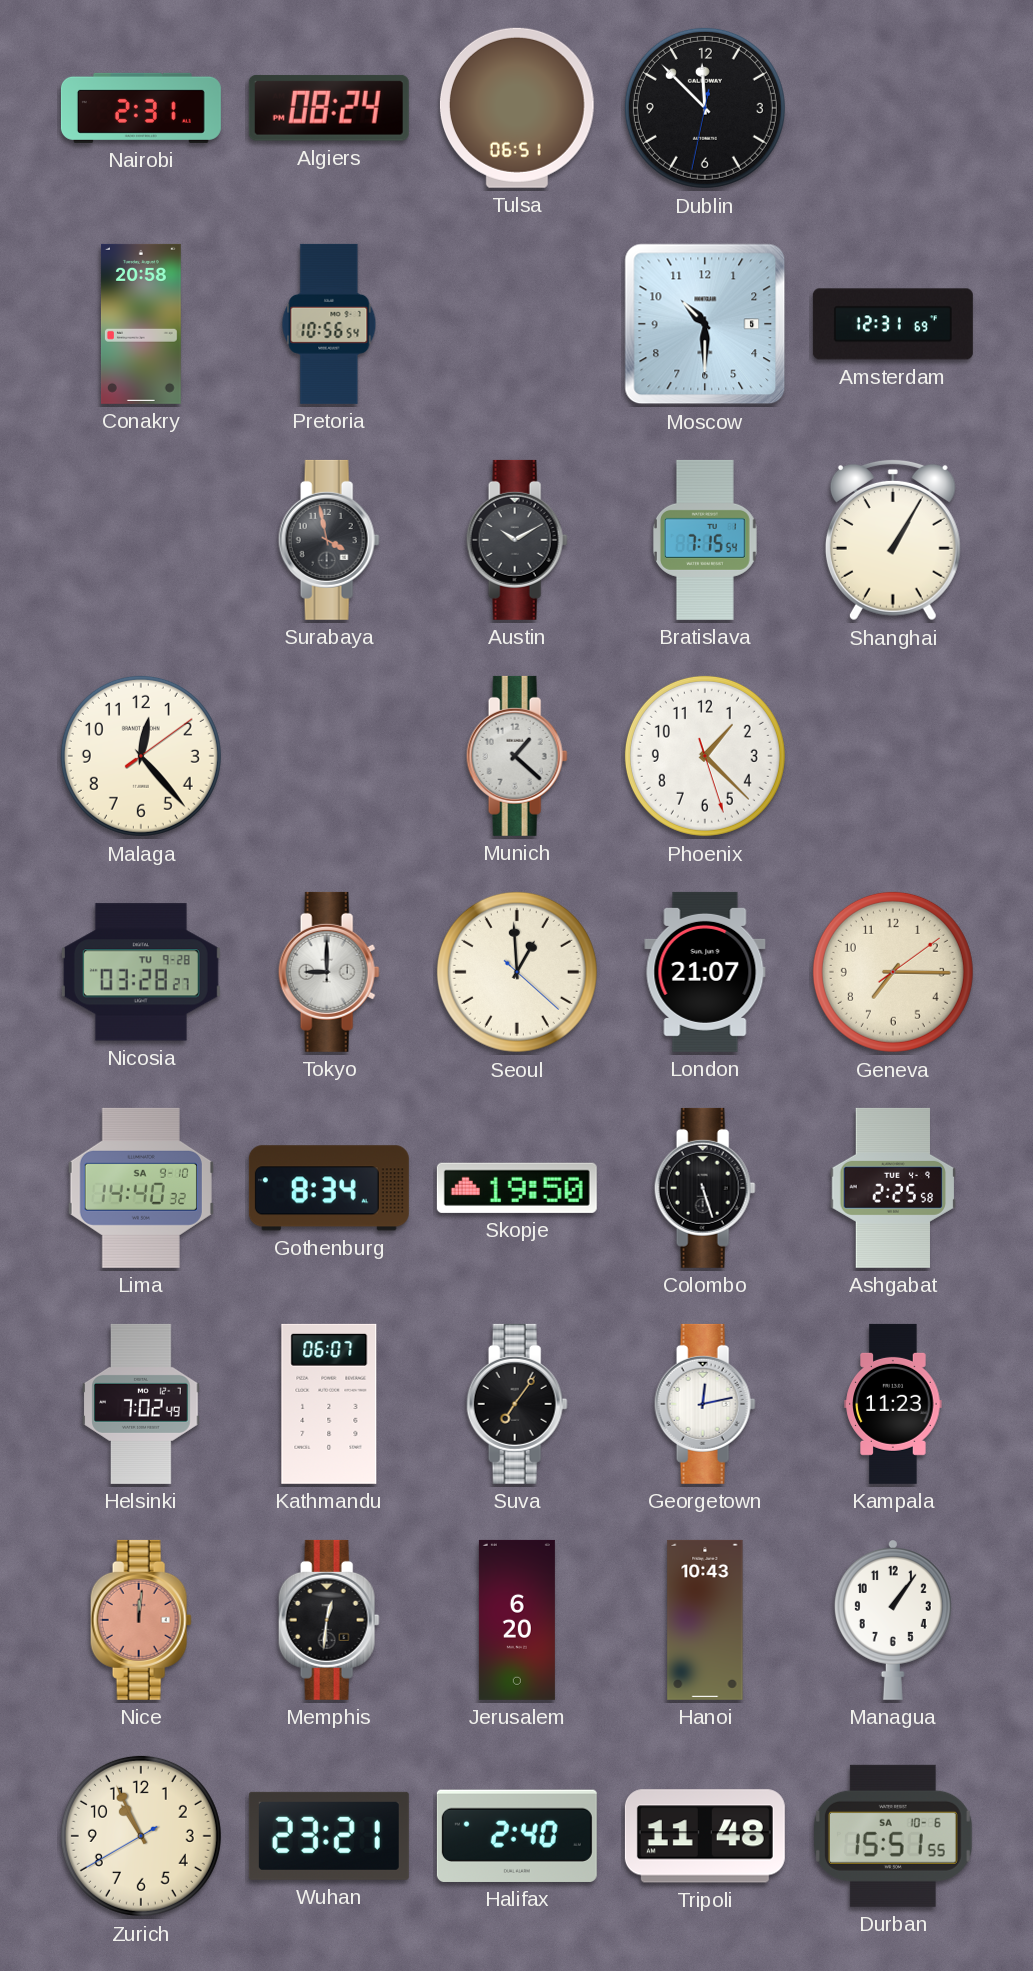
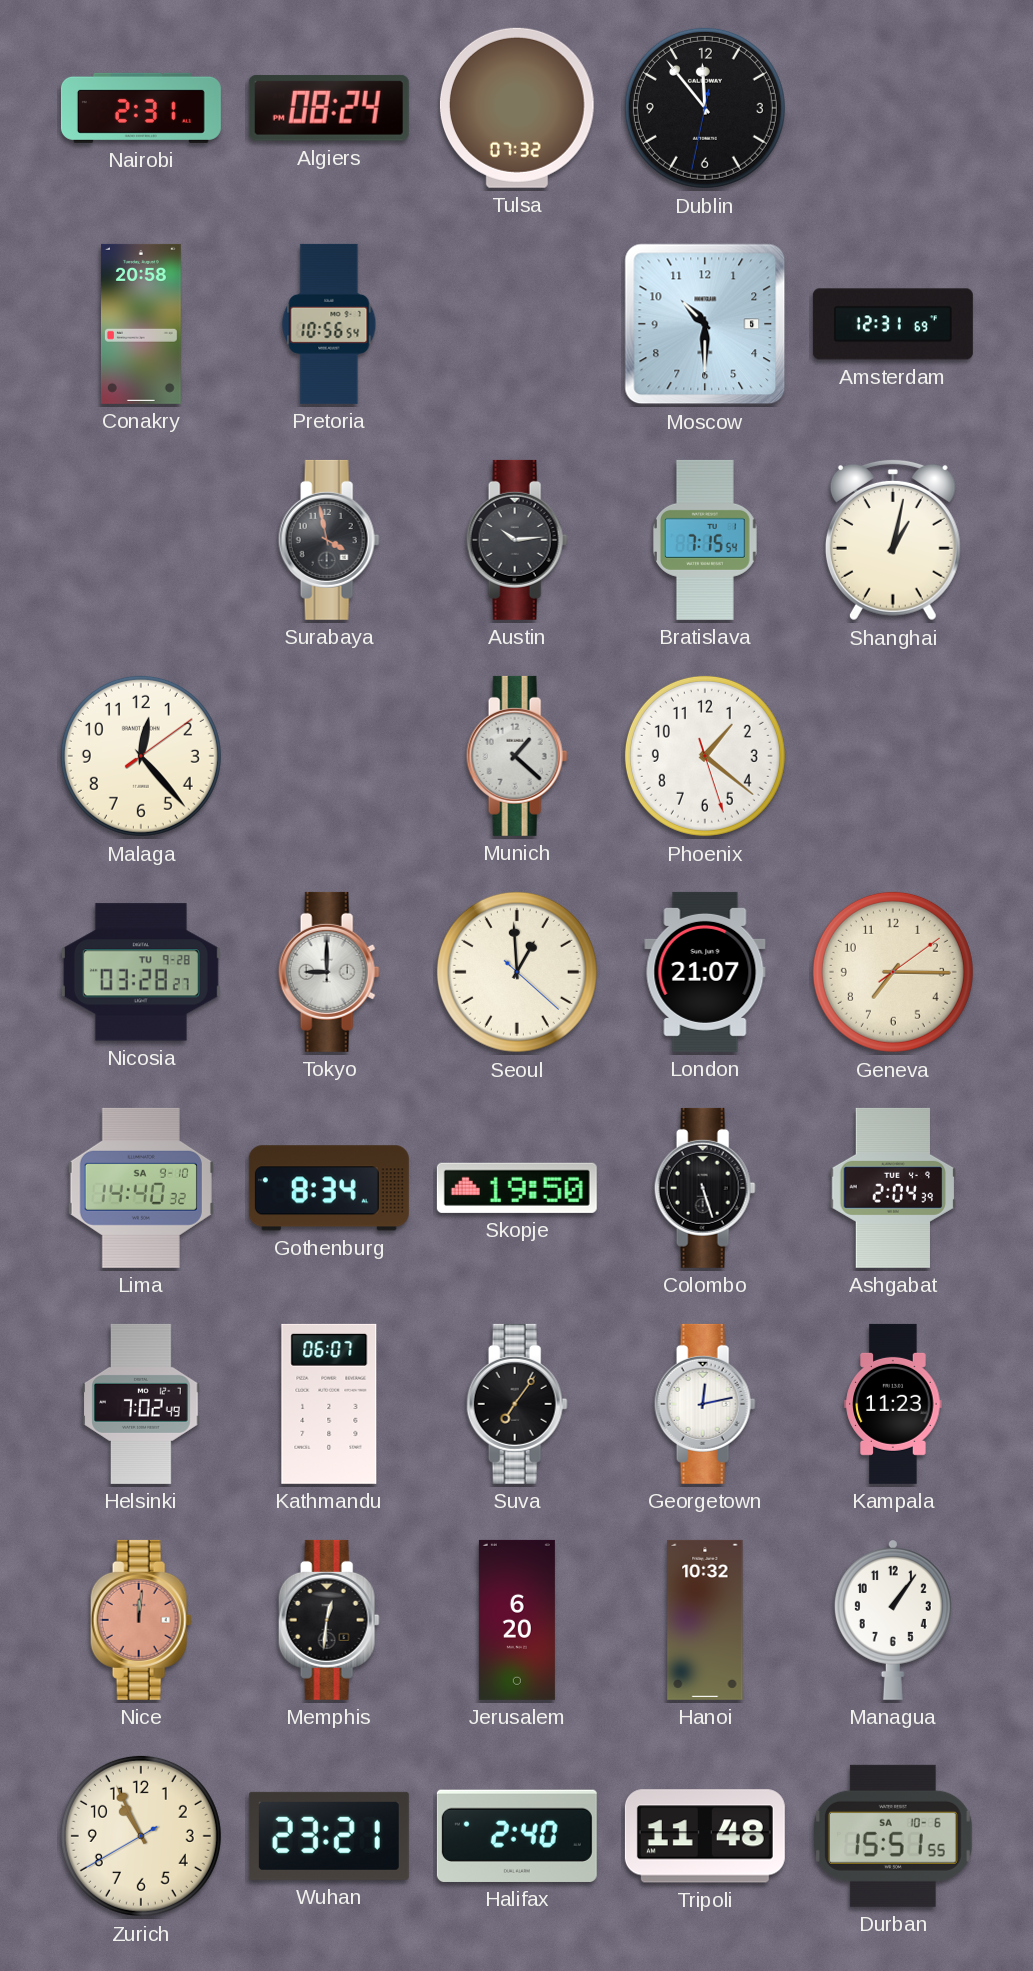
Tulsa: 06:51 -> 07:32 (517, 108)
Dublin: 11:52 -> 11:53 (705, 108)
Austin: 10:10 -> 10:14 (517, 540)
Shanghai: 1:05 -> 1:02 (893, 540)
Phoenix: 1:22 -> 1:21 (705, 756)
Ashgabat: 2:25 -> 2:04 (893, 1188)
Hanoi: 10:43 -> 10:32 (705, 1620)
